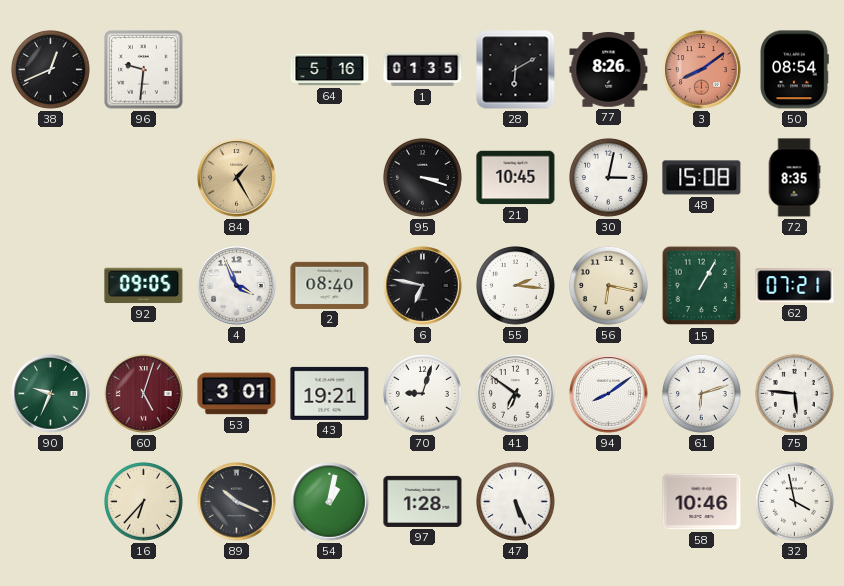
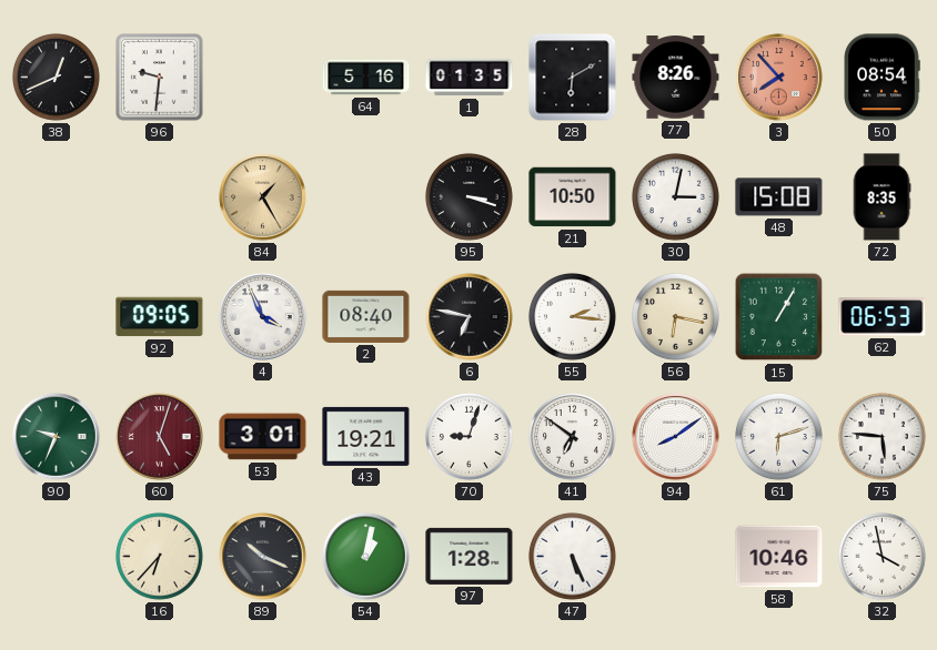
3: 8:09 -> 7:53 (779, 78)
21: 10:45 -> 10:50 (573, 197)
62: 07:21 -> 06:53 (883, 317)
